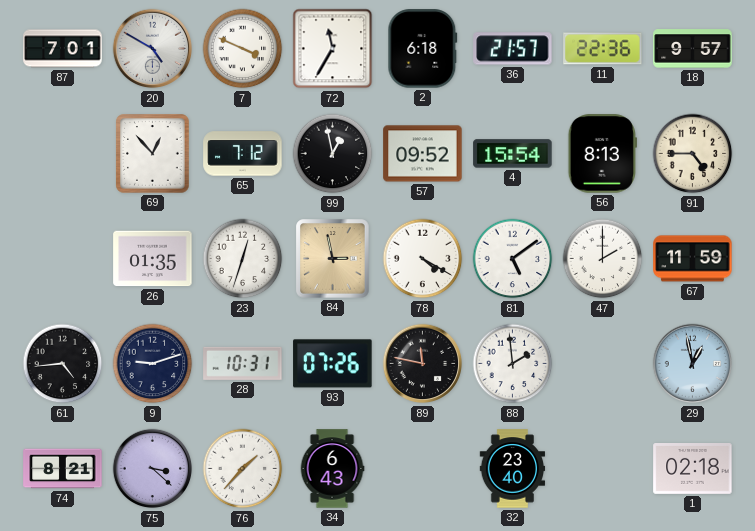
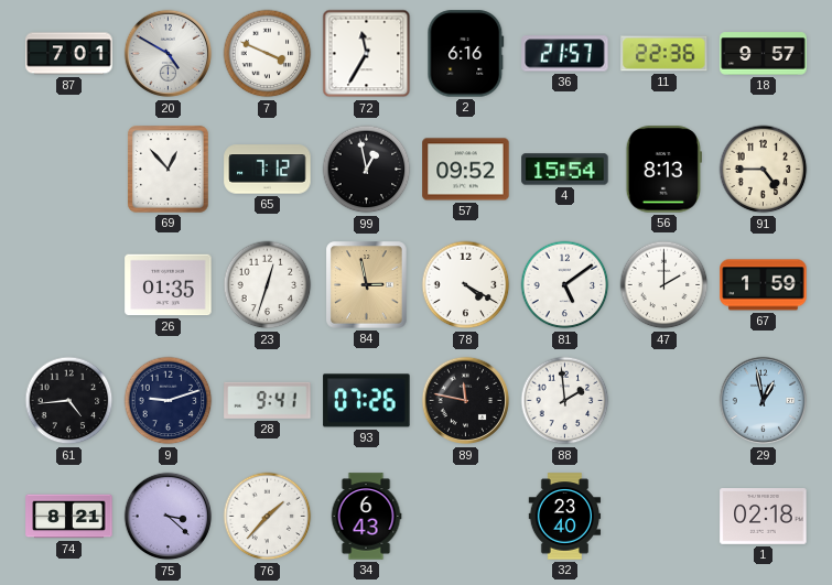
2: 6:18 -> 6:16 (466, 54)
67: 11:59 -> 1:59 (764, 285)
28: 10:31 -> 9:41 (268, 400)
